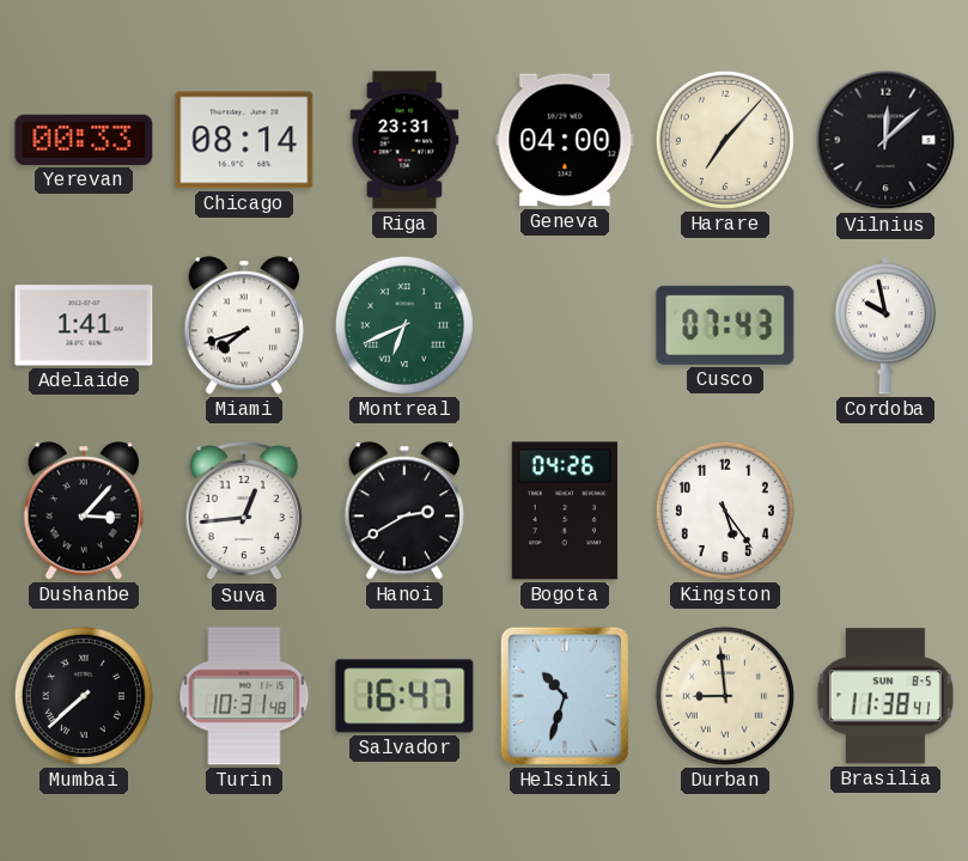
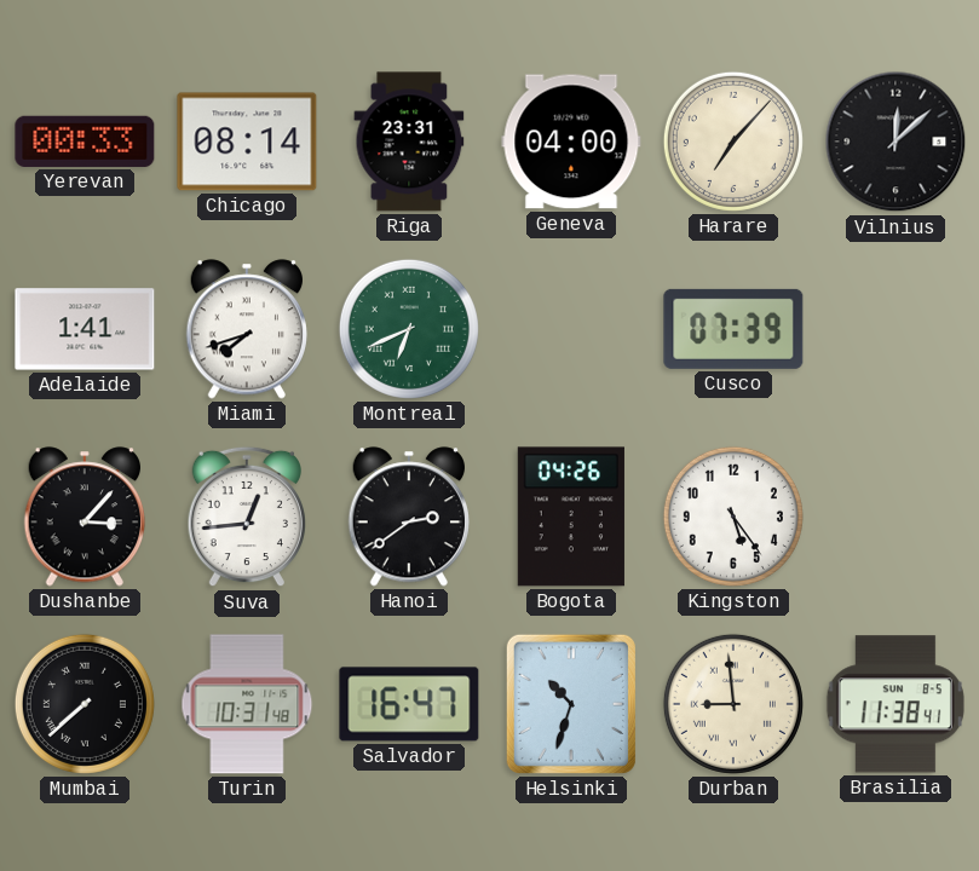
Cusco: 07:43 -> 07:39 (733, 329)
Cordoba: 9:58 -> none (884, 325)
Hanoi: 2:40 -> 2:39 (409, 517)
